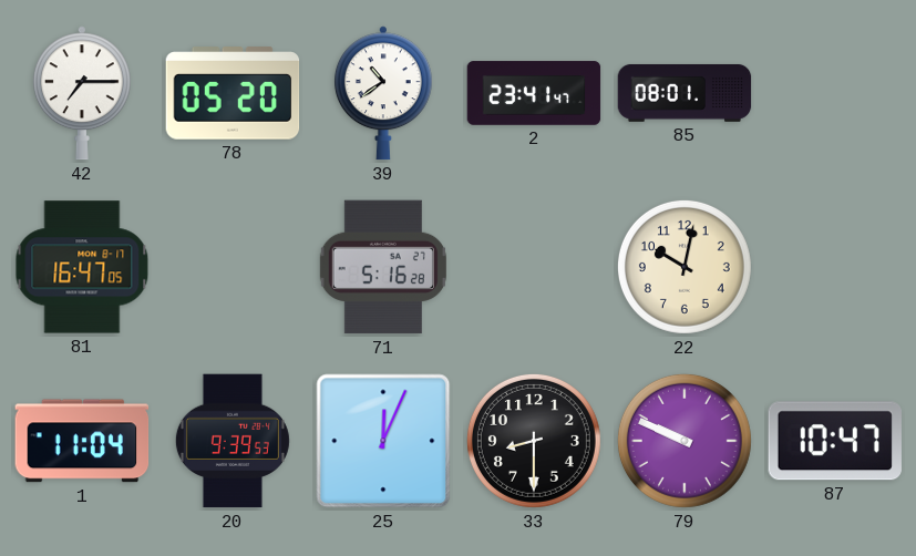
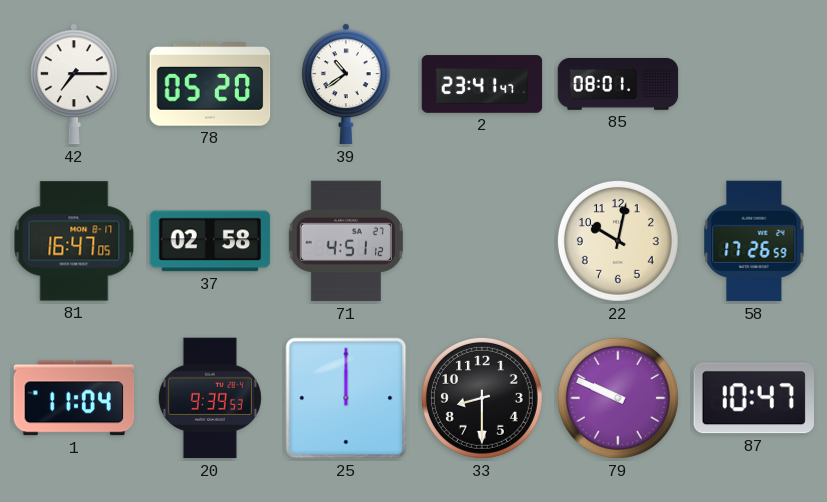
37: none -> 02:58 (210, 241)
71: 5:16 -> 4:51 (346, 241)
58: none -> 17:26 (754, 241)
25: 12:04 -> 12:00 (346, 398)
